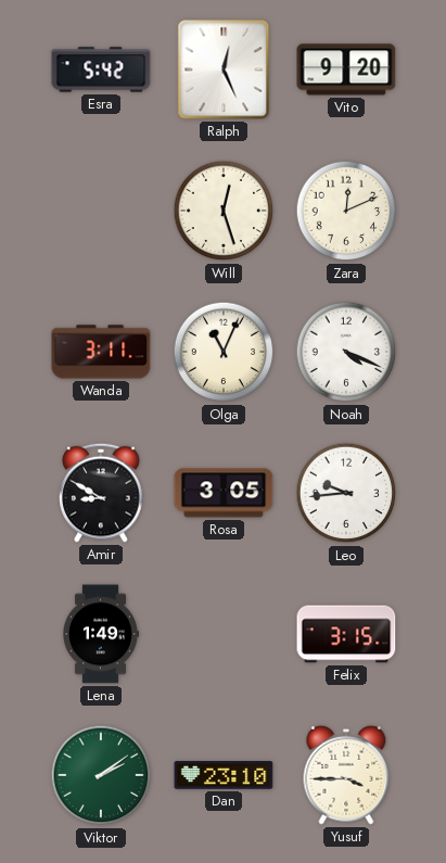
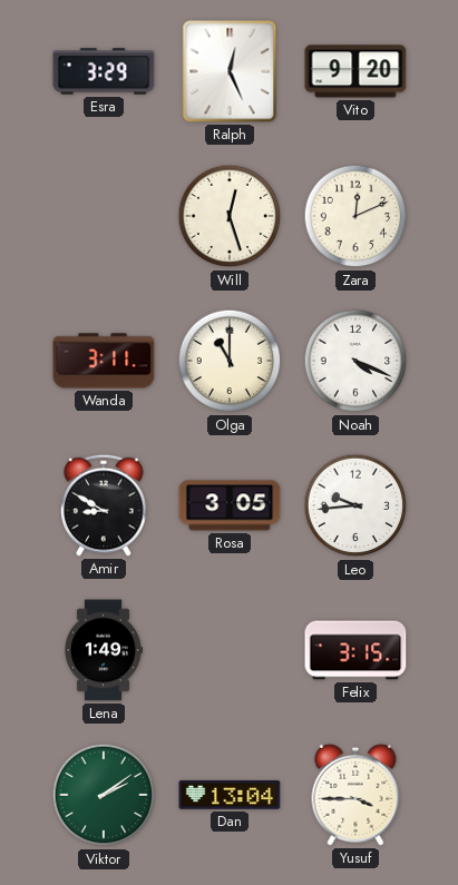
Esra: 5:42 -> 3:29 (104, 71)
Olga: 11:04 -> 11:00 (230, 361)
Dan: 23:10 -> 13:04 (230, 795)
